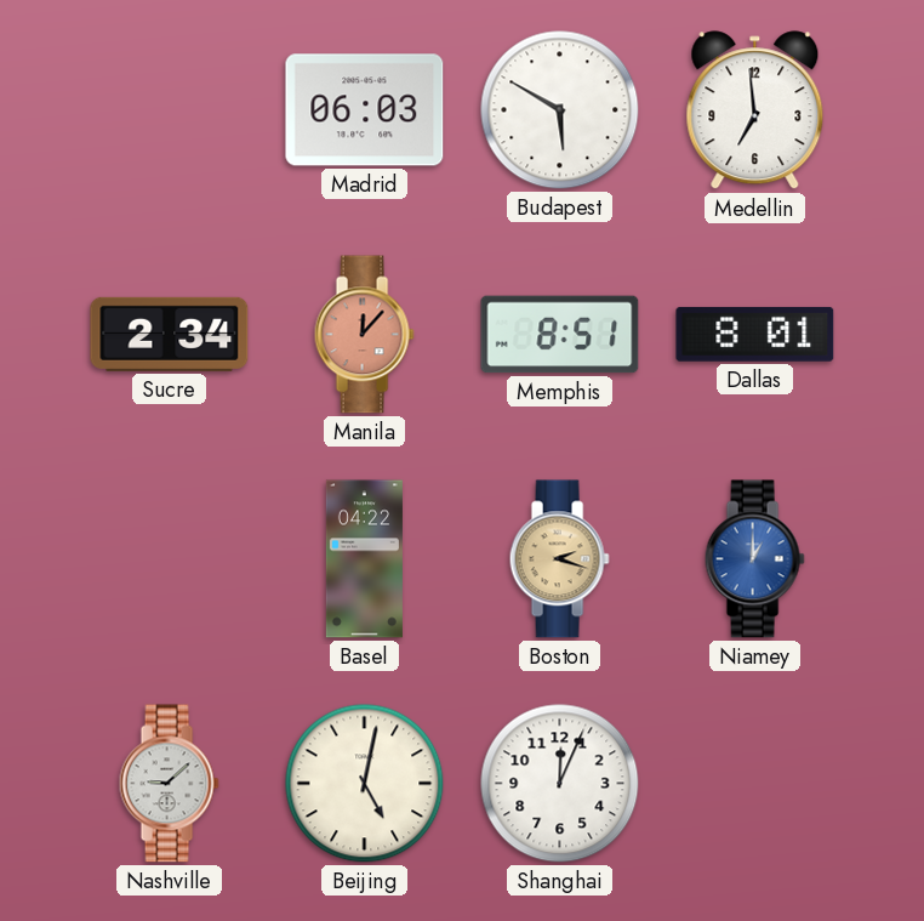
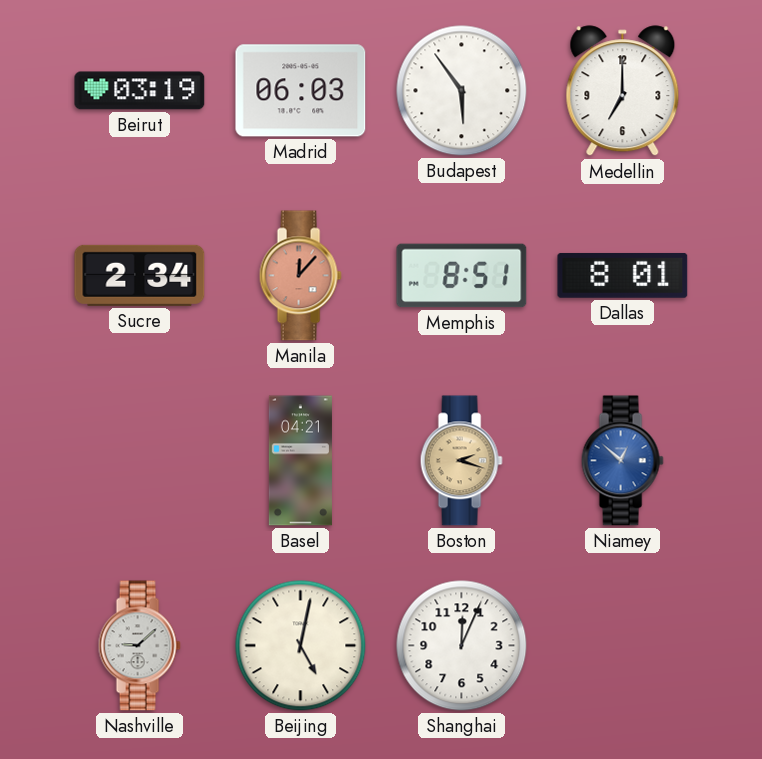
Beirut: none -> 03:19 (140, 91)
Budapest: 5:50 -> 5:54 (462, 91)
Medellin: 6:59 -> 7:00 (623, 91)
Basel: 04:22 -> 04:21 (300, 461)
Niamey: 1:00 -> 12:52 (622, 461)
